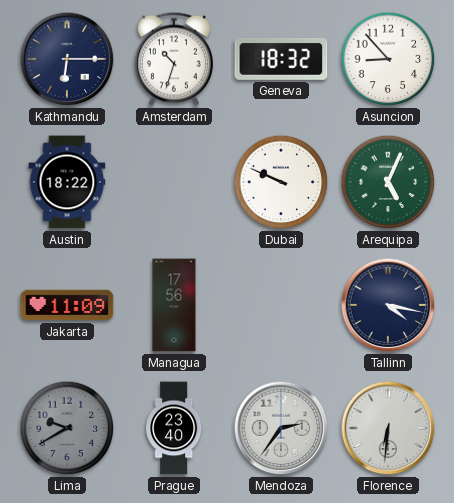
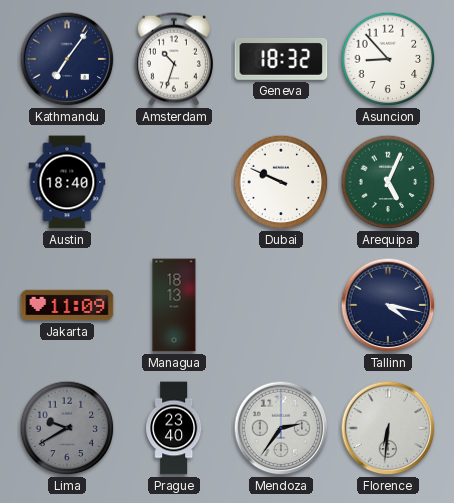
Kathmandu: 6:15 -> 7:06 (67, 59)
Austin: 18:22 -> 18:40 (67, 182)
Managua: 17:56 -> 18:13 (174, 305)
